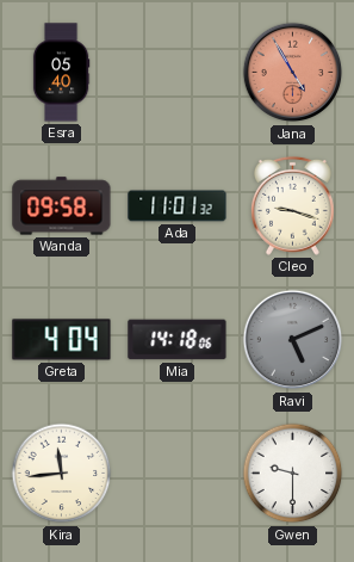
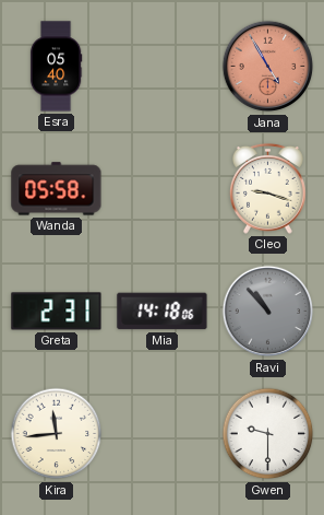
Wanda: 09:58 -> 05:58 (57, 189)
Ada: 11:01 -> none (178, 206)
Greta: 4:04 -> 2:31 (57, 312)
Ravi: 5:11 -> 10:53 (268, 312)
